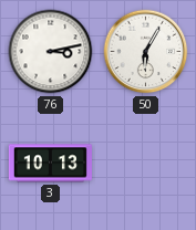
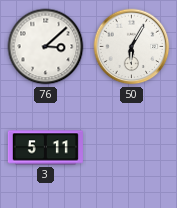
76: 3:13 -> 3:08 (46, 47)
3: 10:13 -> 5:11 (45, 148)
